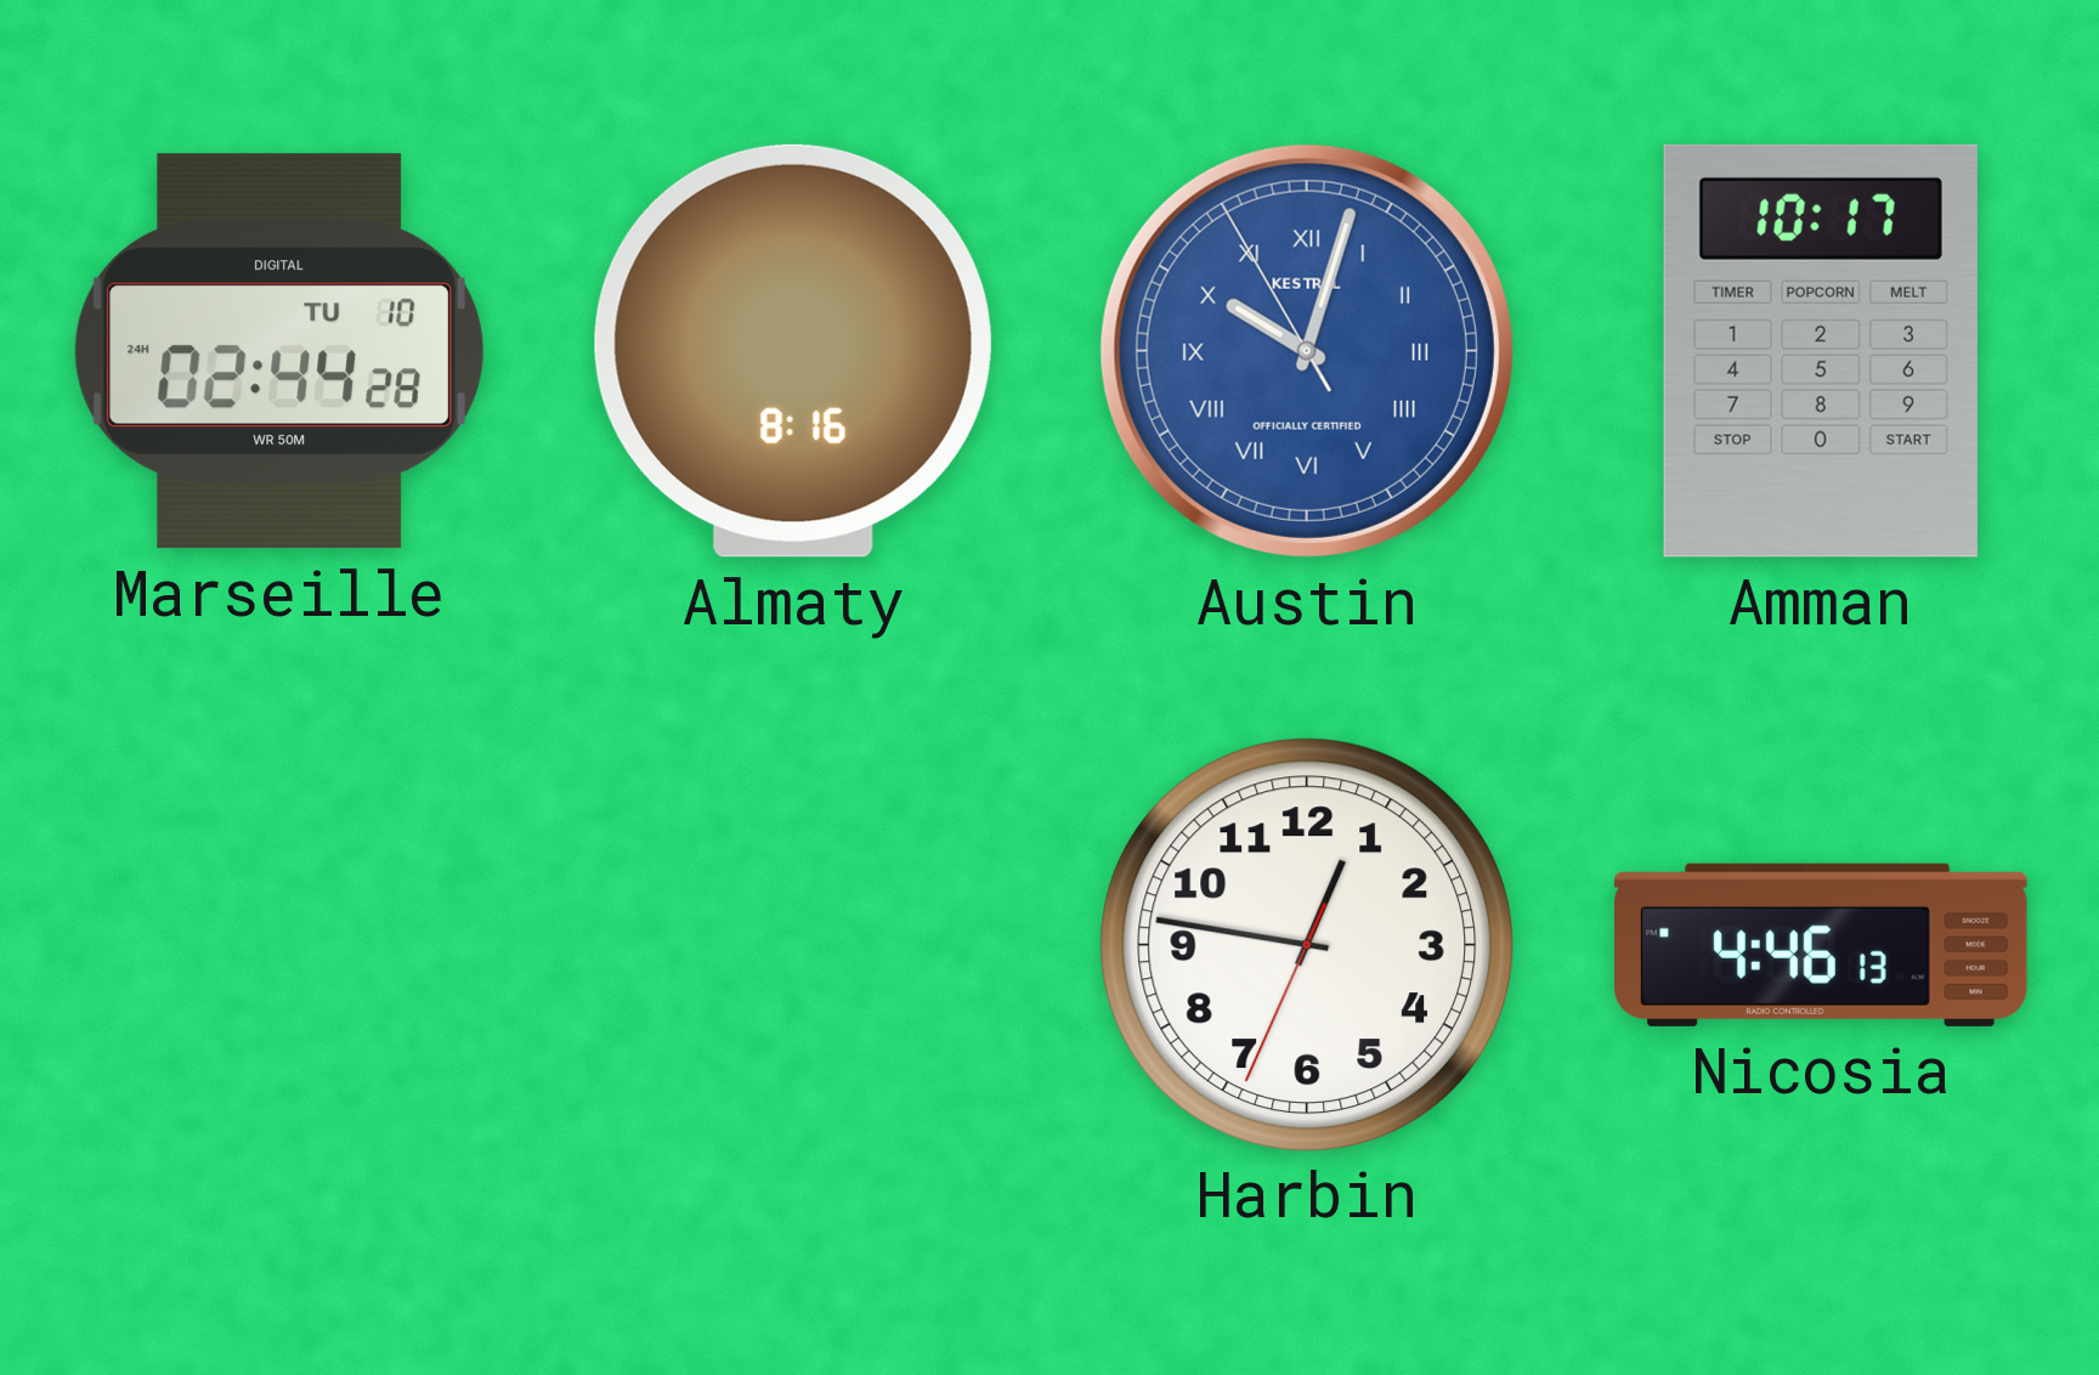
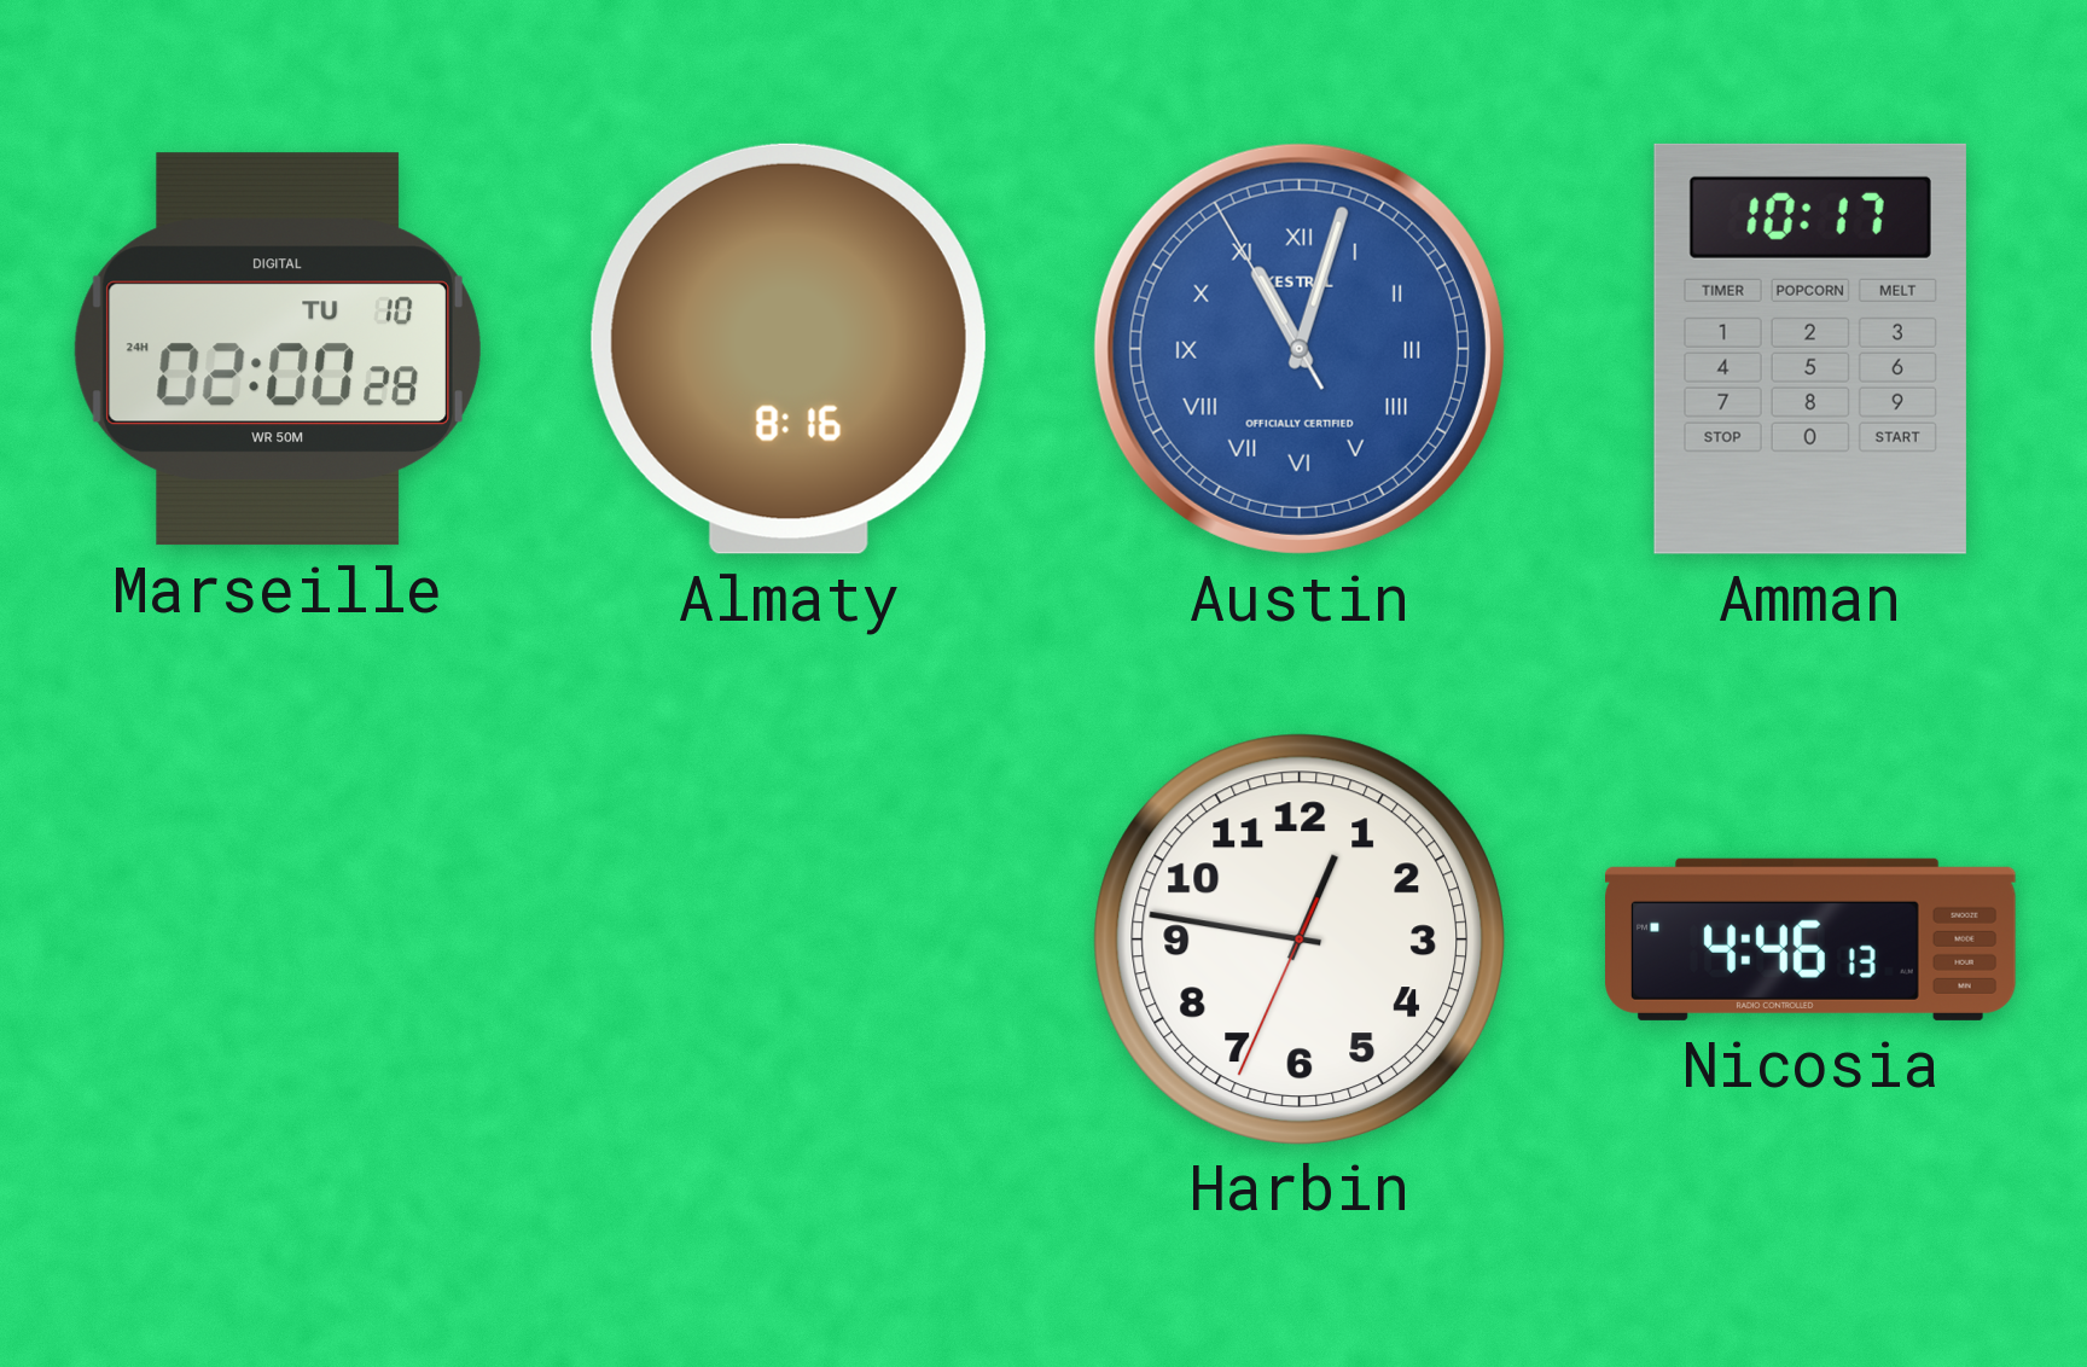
Marseille: 02:44 -> 02:00 (278, 349)
Austin: 10:02 -> 11:02 (1300, 349)
